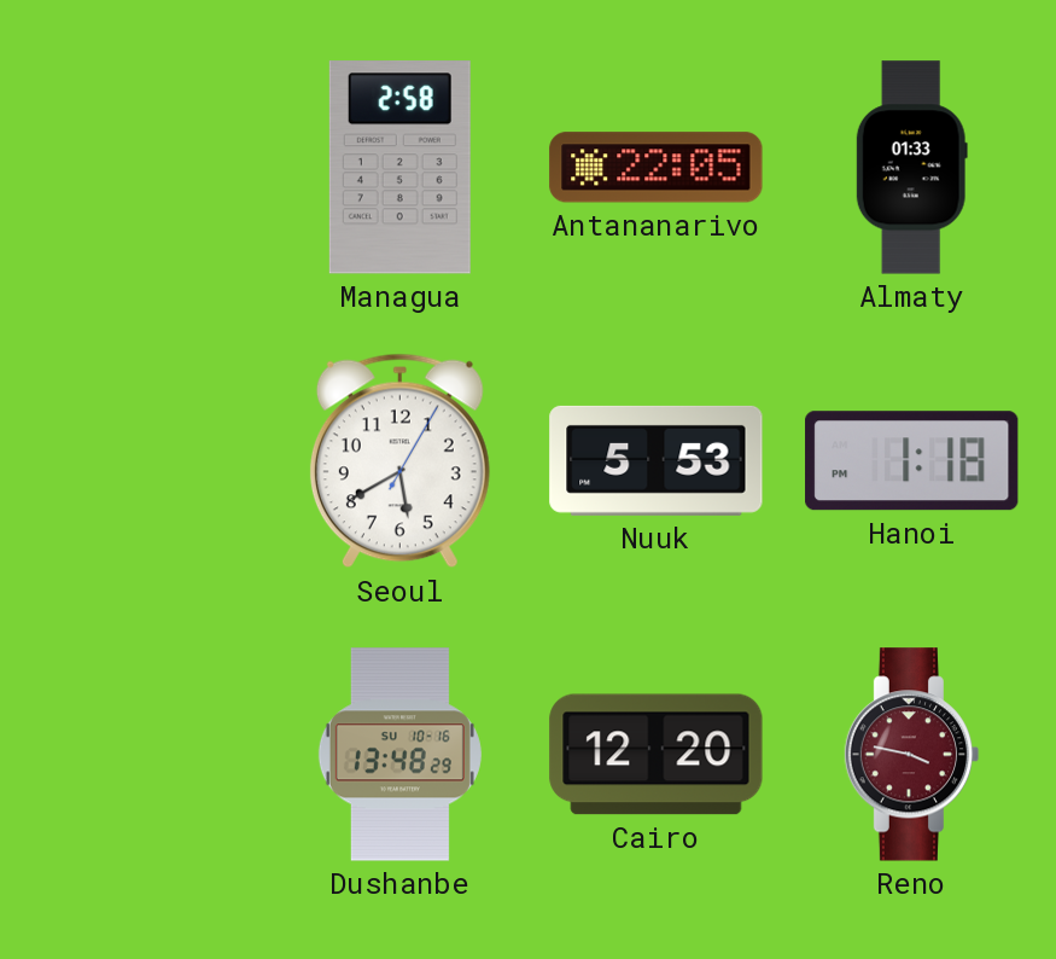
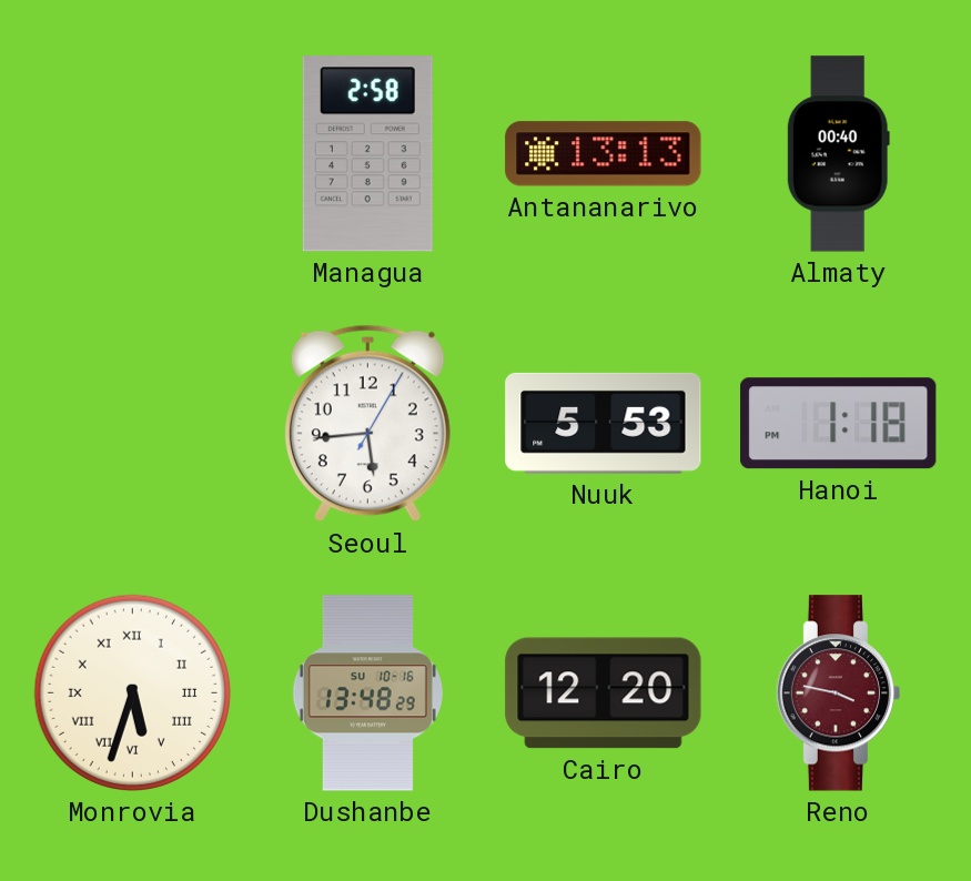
Antananarivo: 22:05 -> 13:13 (604, 154)
Almaty: 01:33 -> 00:40 (838, 154)
Seoul: 5:40 -> 5:44 (367, 424)
Monrovia: none -> 5:33 (132, 692)
